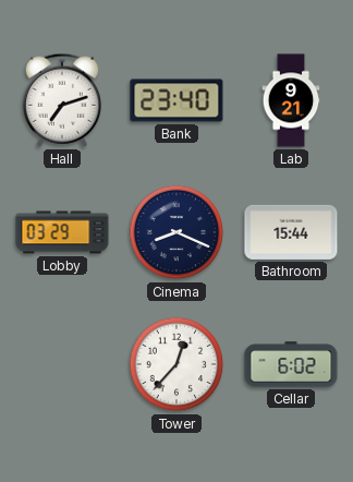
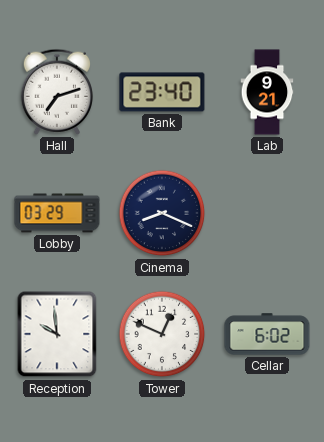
Bathroom: 15:44 -> none (291, 232)
Reception: none -> 9:59 (57, 334)
Tower: 12:37 -> 12:49 (162, 334)
